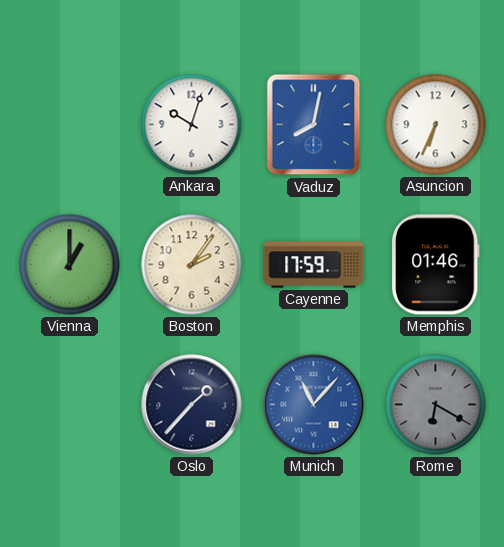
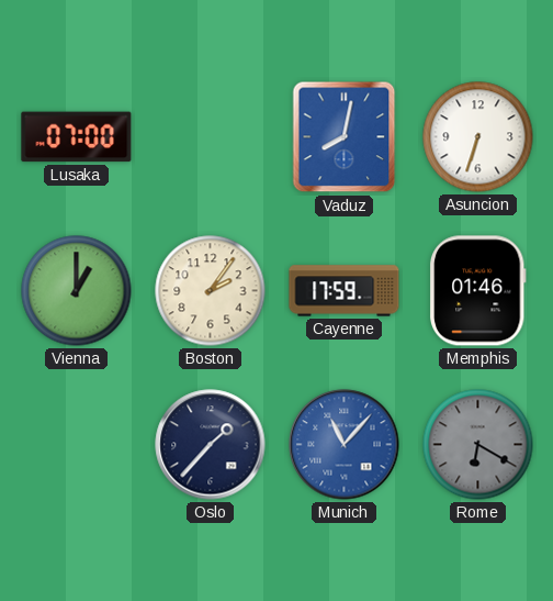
Lusaka: none -> 07:00 (77, 137)
Ankara: 10:03 -> none (192, 125)
Asuncion: 6:34 -> 6:33 (478, 137)
